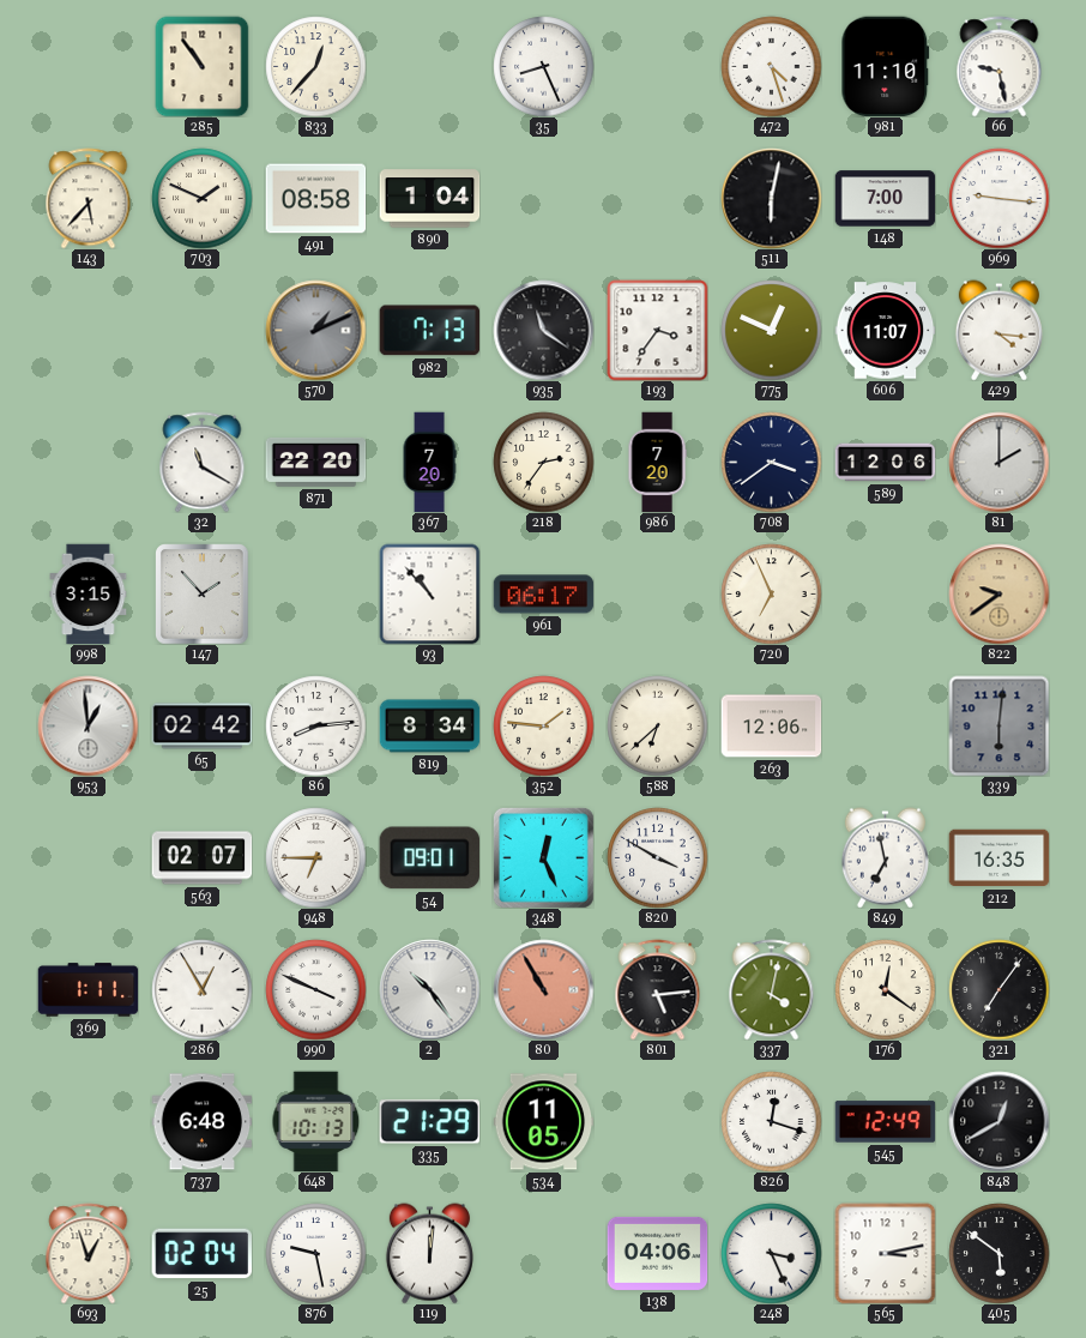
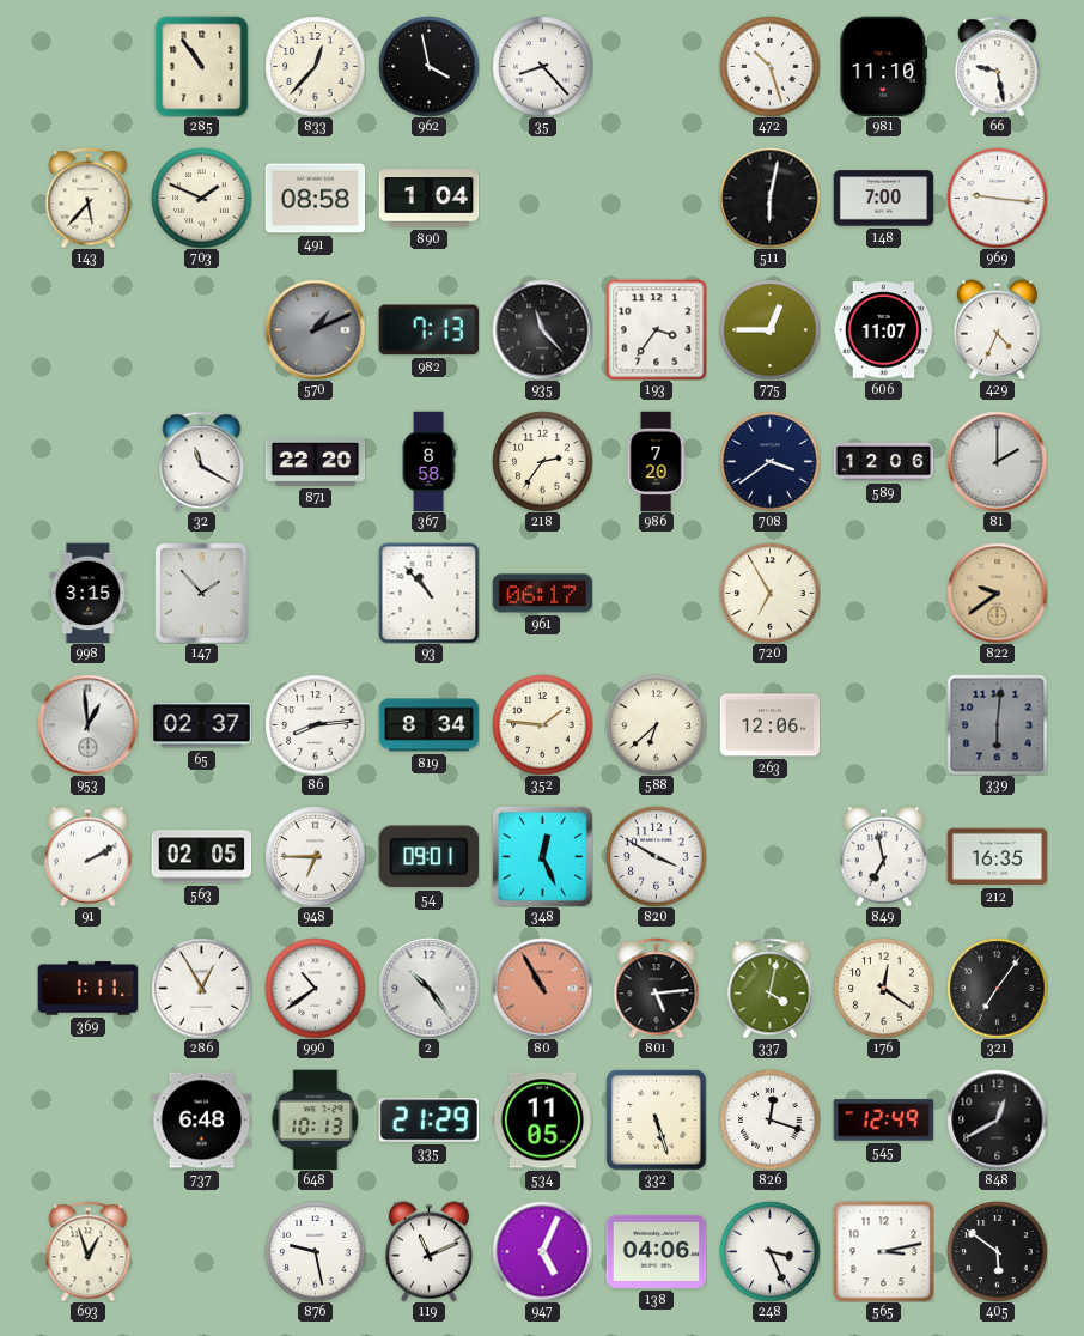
962: none -> 3:58 (428, 66)
35: 8:26 -> 8:23 (542, 66)
472: 4:27 -> 10:27 (769, 66)
935: 11:21 -> 11:23 (542, 329)
775: 12:49 -> 12:45 (769, 329)
429: 4:16 -> 4:34 (997, 329)
367: 7:20 -> 8:58 (428, 461)
720: 6:56 -> 6:55 (769, 593)
65: 02:42 -> 02:37 (201, 725)
91: none -> 2:10 (87, 856)
563: 02:07 -> 02:05 (201, 857)
990: 3:49 -> 10:39 (315, 988)
332: none -> 5:27 (656, 1119)
25: 02:04 -> none (201, 1254)
119: 12:01 -> 11:11 (428, 1251)
947: none -> 5:04 (542, 1251)
